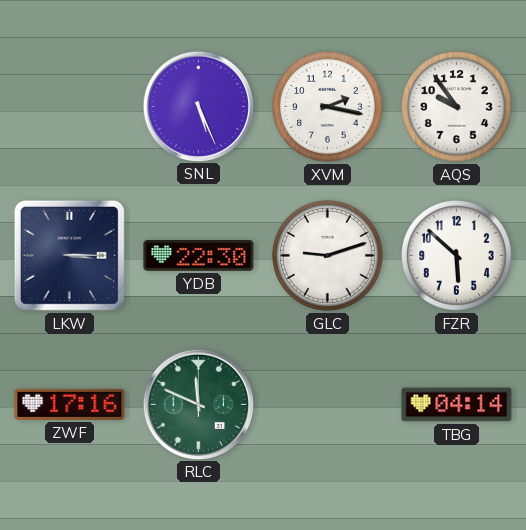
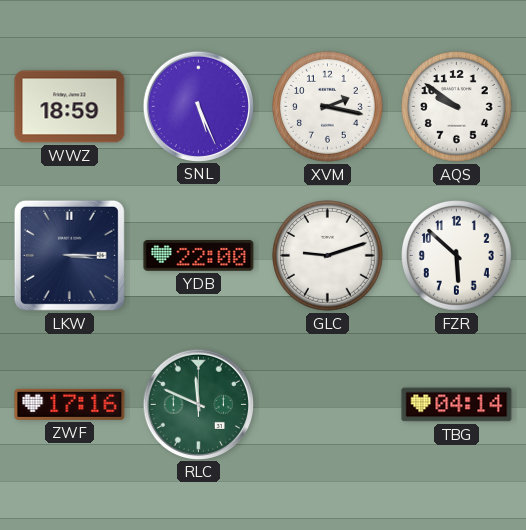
WWZ: none -> 18:59 (70, 107)
AQS: 9:54 -> 9:51 (457, 107)
YDB: 22:30 -> 22:00 (199, 256)
